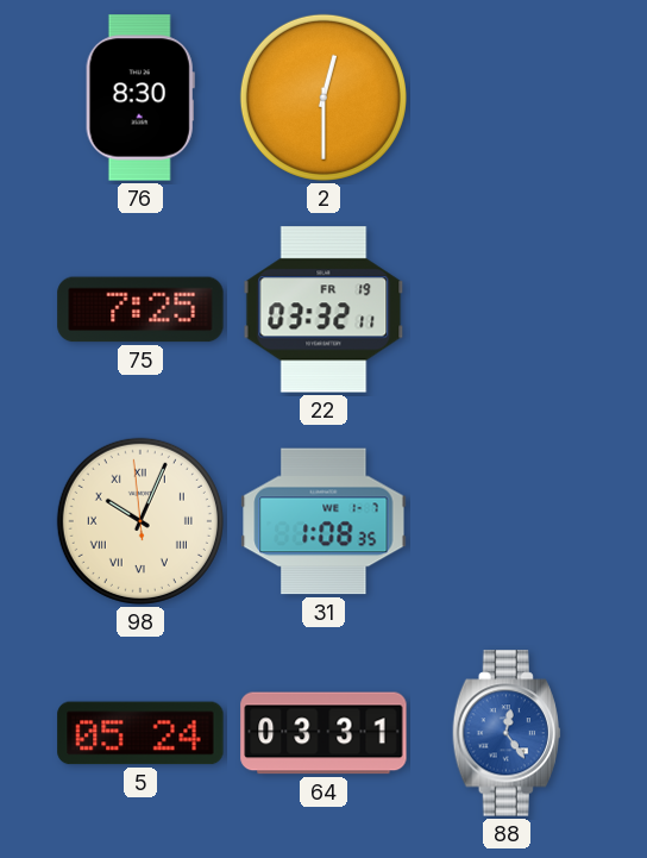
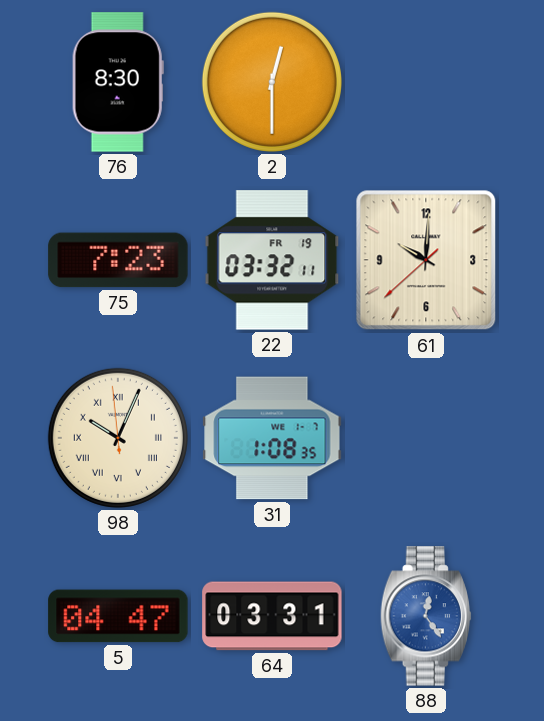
75: 7:25 -> 7:23 (118, 260)
61: none -> 10:00 (426, 260)
5: 05:24 -> 04:47 (118, 616)
